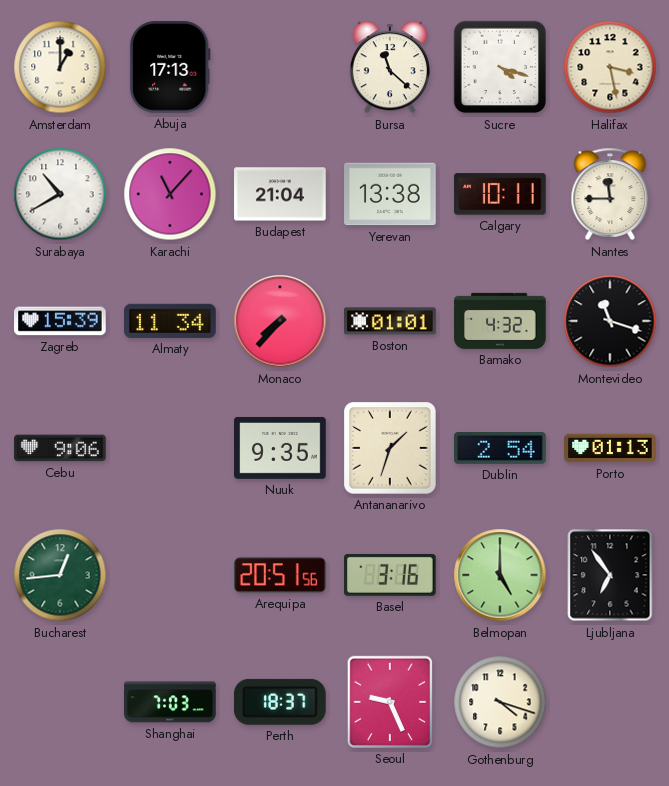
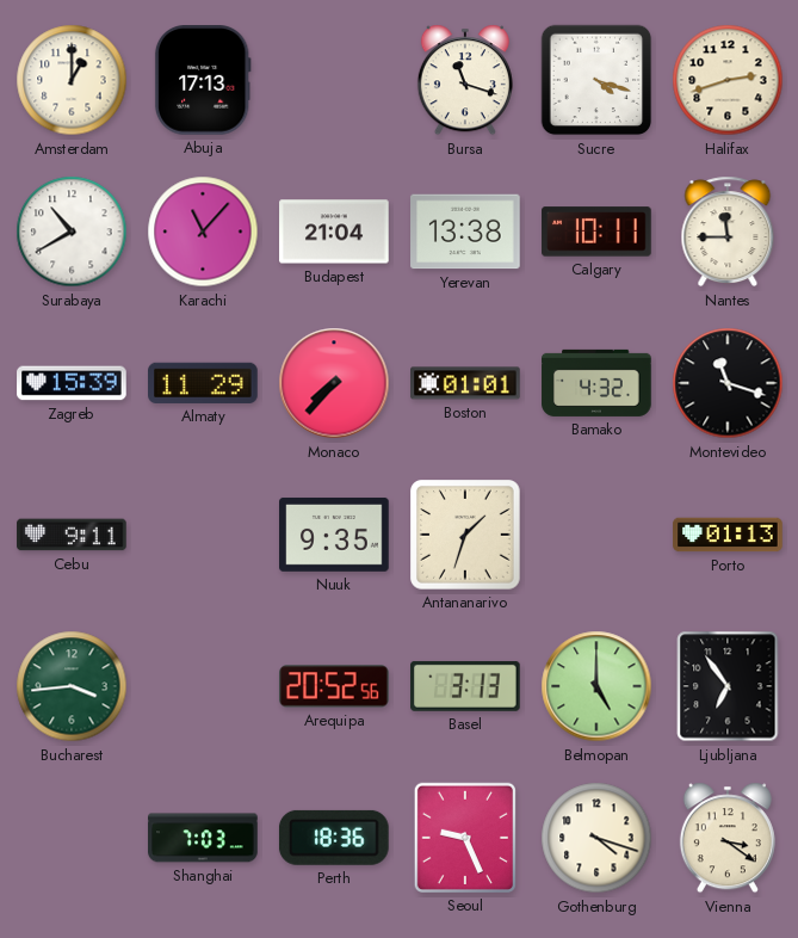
Bursa: 11:22 -> 11:18 (465, 80)
Halifax: 3:28 -> 2:42 (728, 80)
Almaty: 11:34 -> 11:29 (203, 383)
Cebu: 9:06 -> 9:11 (72, 535)
Dublin: 2:54 -> none (500, 449)
Bucharest: 12:44 -> 3:44 (72, 686)
Arequipa: 20:51 -> 20:52 (335, 686)
Basel: 3:16 -> 3:13 (466, 686)
Perth: 18:37 -> 18:36 (334, 838)
Vienna: none -> 3:21 (728, 838)
